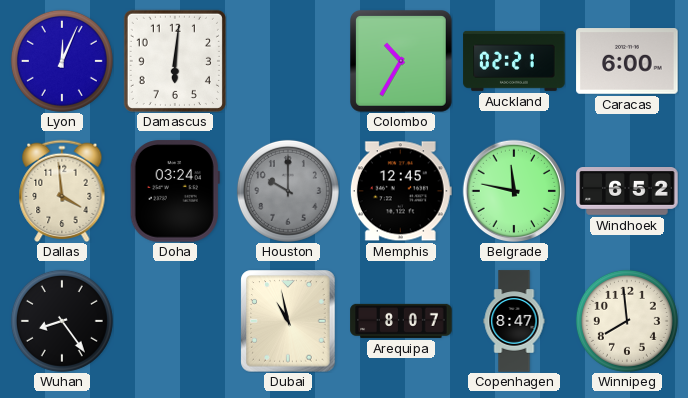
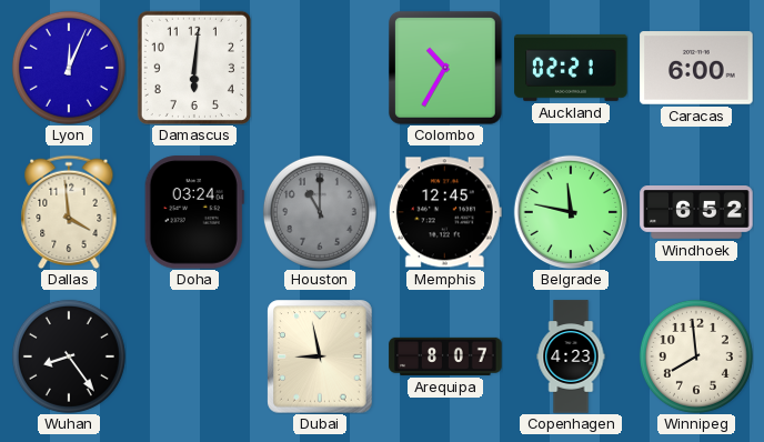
Houston: 10:00 -> 11:00 (320, 212)
Dubai: 10:58 -> 8:58 (320, 356)
Copenhagen: 8:47 -> 4:23 (571, 356)
